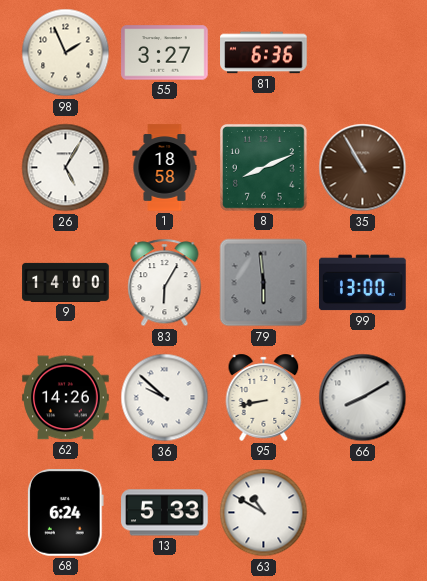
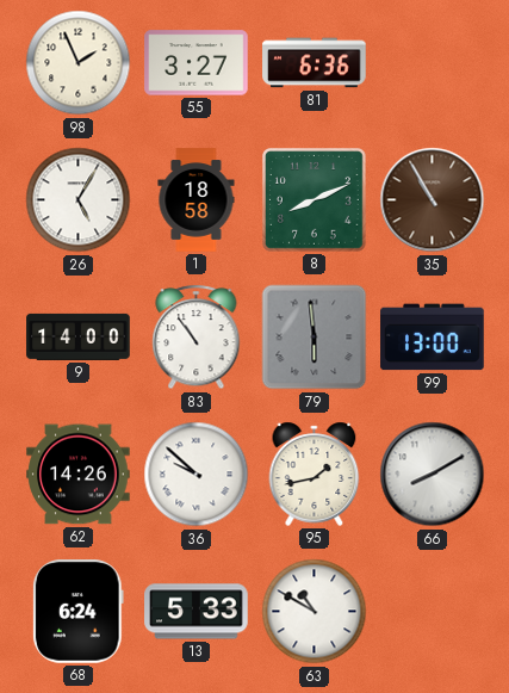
83: 6:05 -> 10:54 (197, 338)
95: 8:43 -> 1:43 (315, 474)
